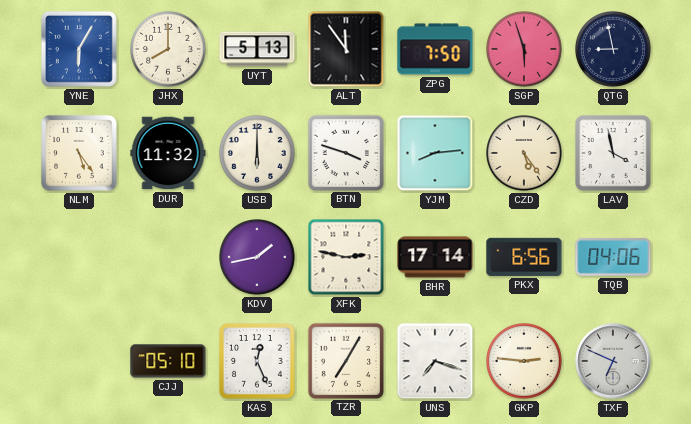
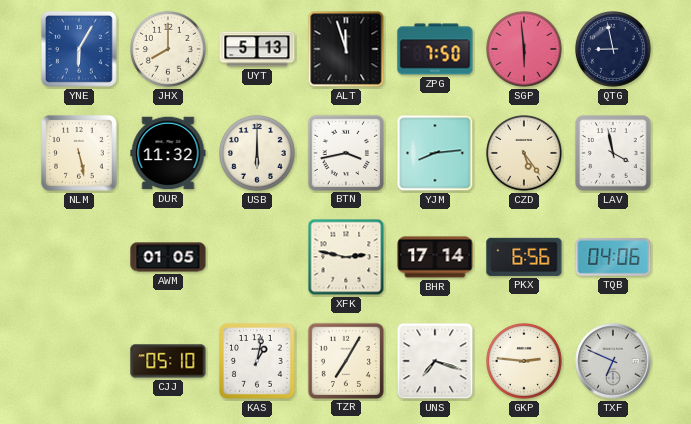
ALT: 11:54 -> 11:57 (346, 49)
SGP: 5:57 -> 5:59 (525, 50)
NLM: 5:24 -> 5:28 (80, 154)
BTN: 3:48 -> 3:43 (345, 152)
AWM: none -> 01:05 (168, 257)
KDV: 1:43 -> none (258, 258)
KAS: 12:26 -> 1:02 (258, 362)
